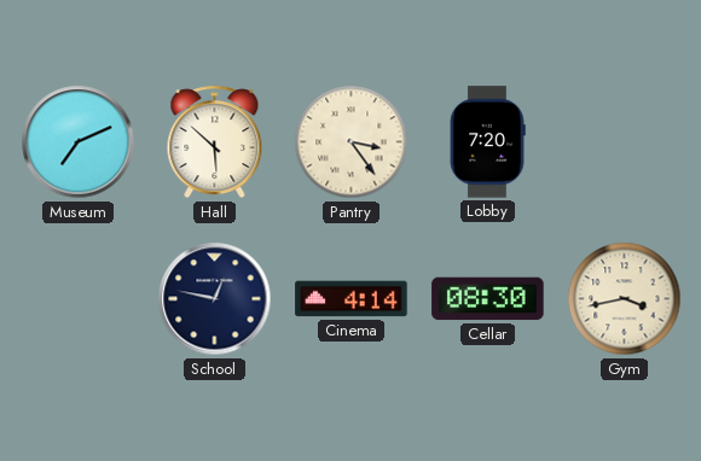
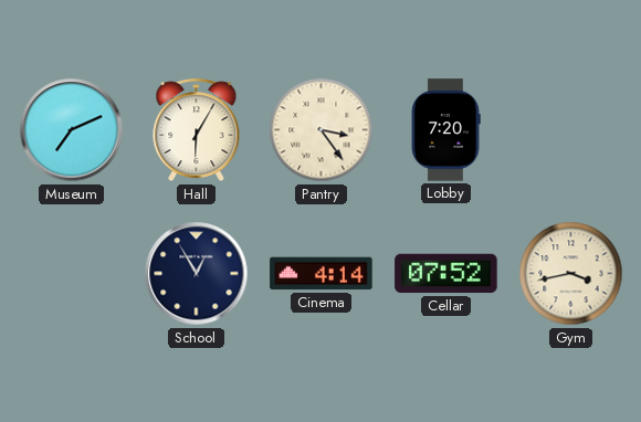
Hall: 5:52 -> 6:05 (197, 130)
School: 12:47 -> 12:55 (197, 274)
Cellar: 08:30 -> 07:52 (446, 274)
